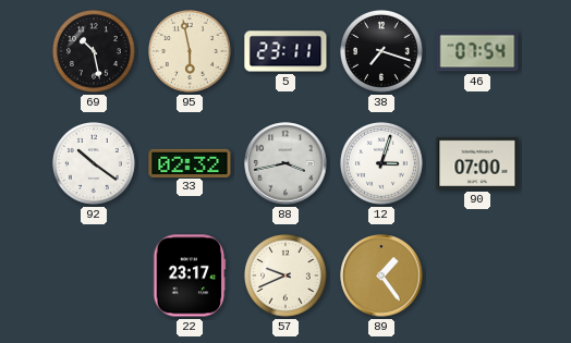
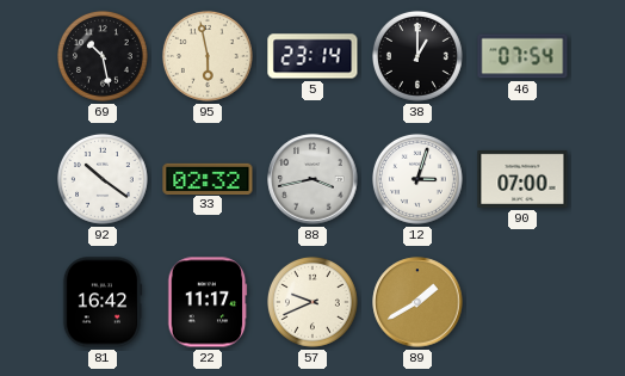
5: 23:11 -> 23:14 (312, 56)
38: 7:18 -> 1:00 (417, 56)
81: none -> 16:42 (103, 302)
22: 23:17 -> 11:17 (208, 302)
89: 1:24 -> 1:40 (417, 302)
